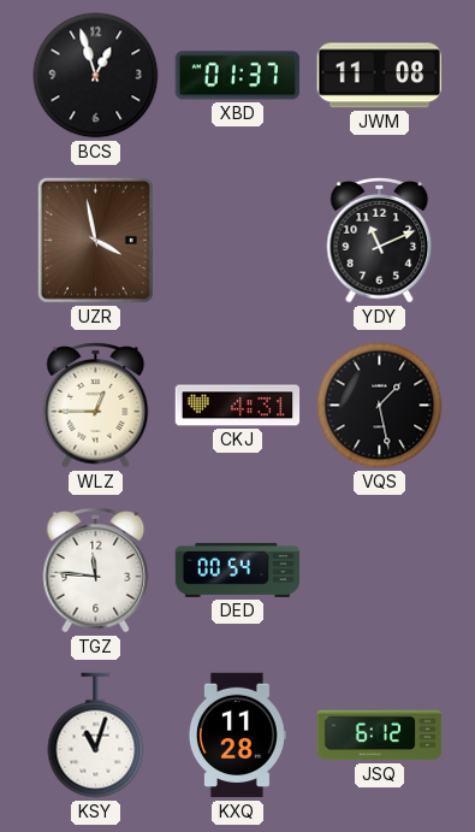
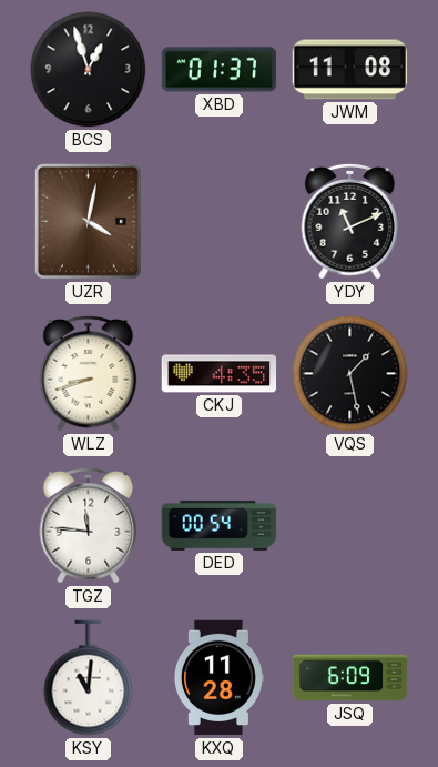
UZR: 3:58 -> 4:02 (88, 221)
WLZ: 12:45 -> 8:42 (89, 373)
CKJ: 4:31 -> 4:35 (220, 374)
KSY: 11:03 -> 11:01 (89, 678)
JSQ: 6:12 -> 6:09 (350, 678)
